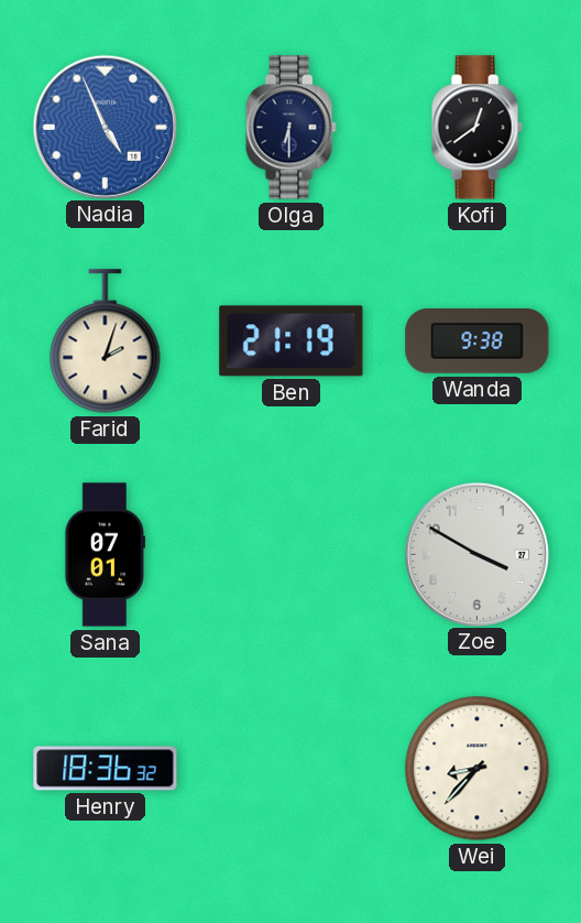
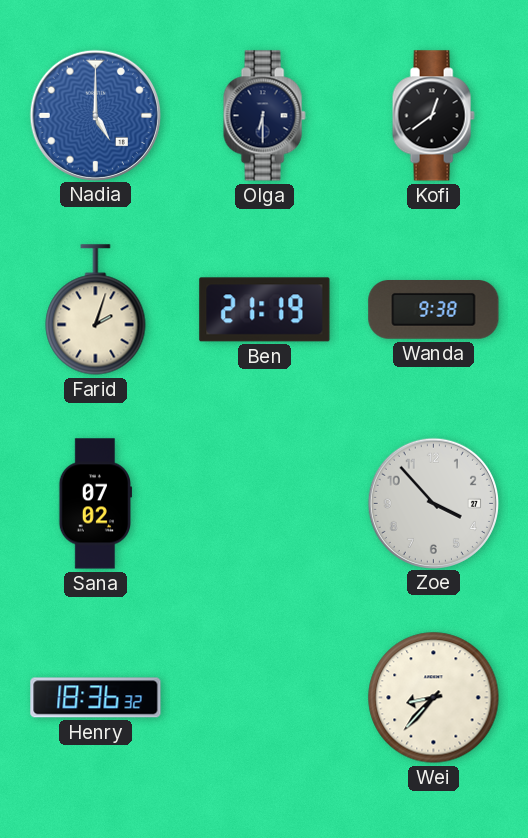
Nadia: 4:56 -> 5:00 (95, 115)
Sana: 07:01 -> 07:02 (95, 504)
Zoe: 3:50 -> 3:53 (433, 503)
